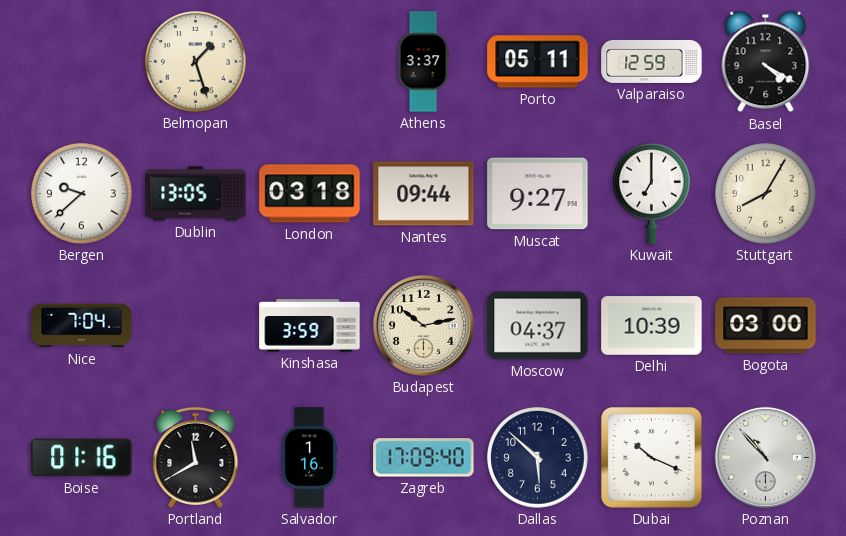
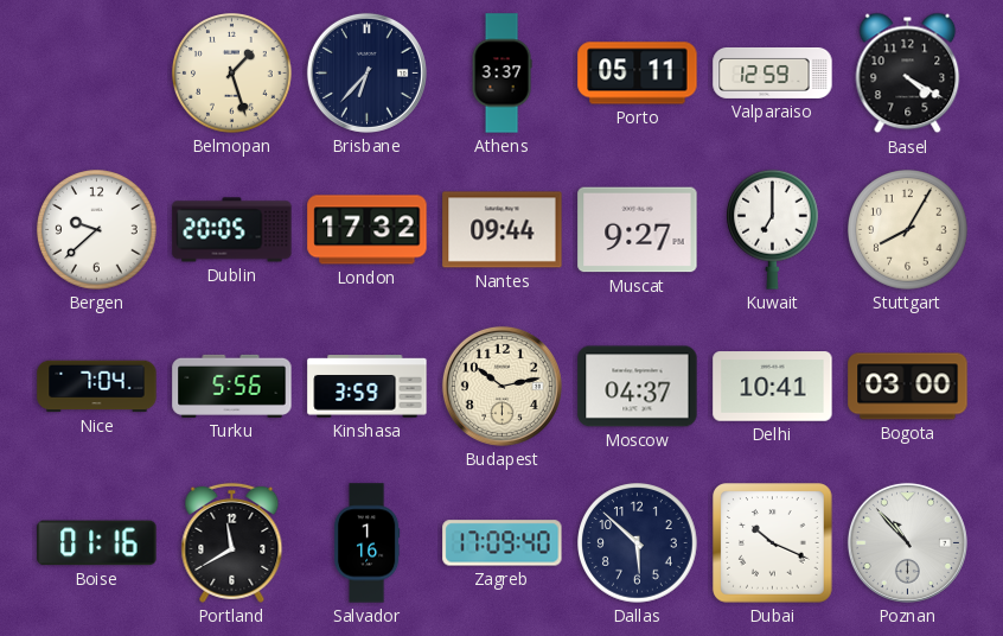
Brisbane: none -> 6:37 (366, 72)
Dublin: 13:05 -> 20:05 (232, 230)
London: 03:18 -> 17:32 (368, 230)
Turku: none -> 5:56 (232, 386)
Delhi: 10:39 -> 10:41 (773, 387)
